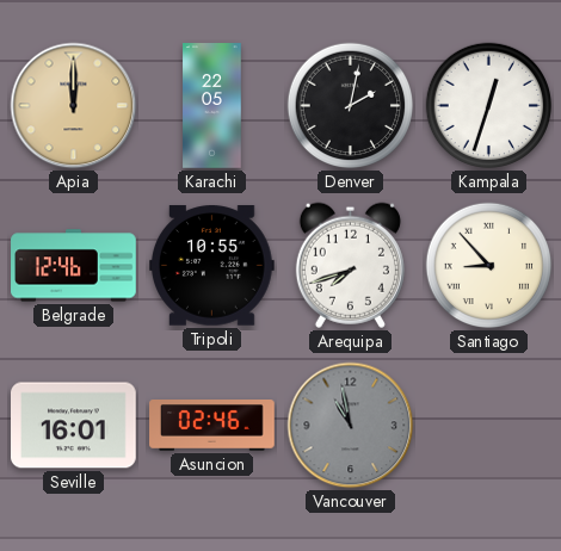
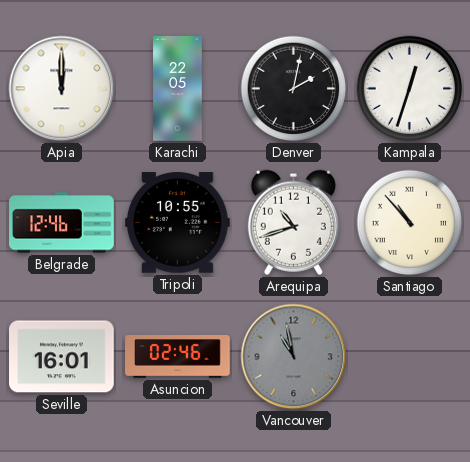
Apia dial: champagne -> white (62, 89)
Arequipa: 7:42 -> 10:42 (293, 222)
Santiago: 8:53 -> 10:53 (410, 223)
